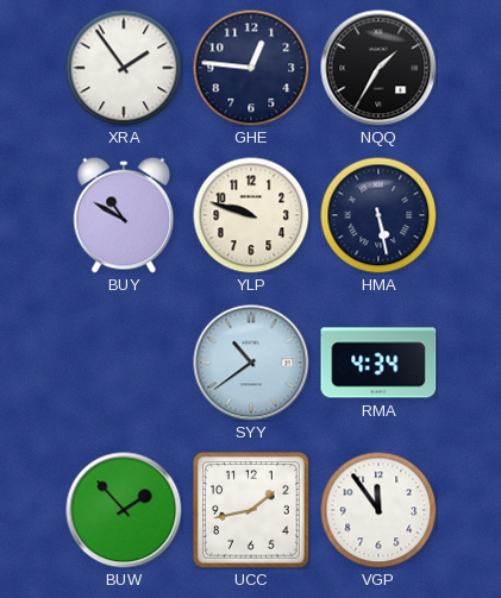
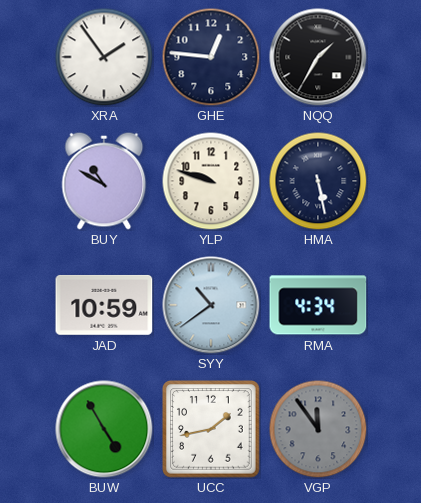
JAD: none -> 10:59 (104, 305)
BUW: 1:53 -> 4:55 (104, 429)
VGP dial: white -> grey (318, 429)
